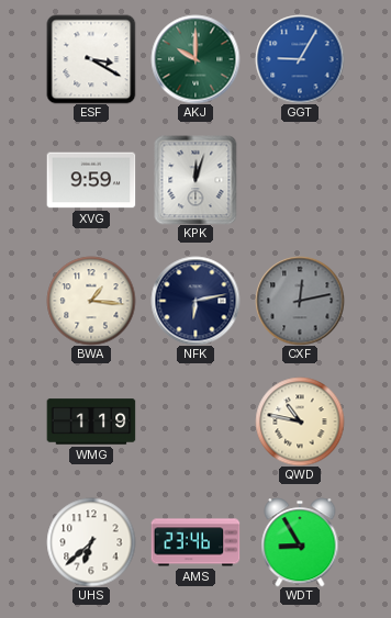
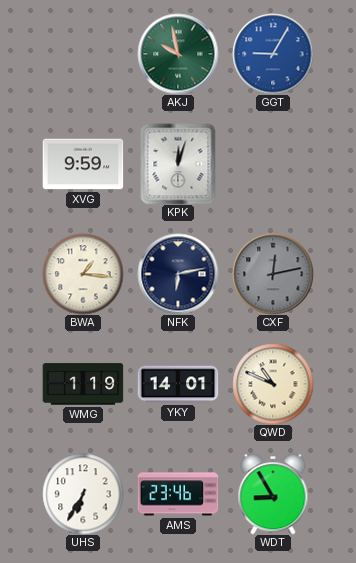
ESF: 3:20 -> none (91, 59)
AKJ: 10:00 -> 9:58 (178, 54)
YKY: none -> 14:01 (178, 384)
QWD: 10:47 -> 10:49 (273, 384)
UHS: 6:38 -> 6:35 (83, 494)
